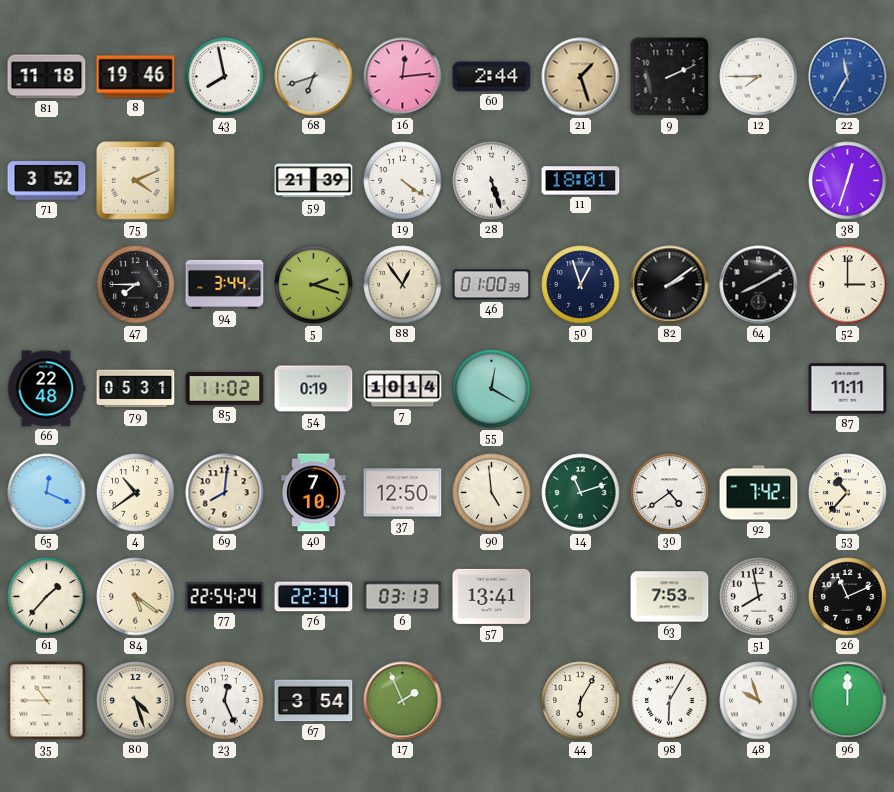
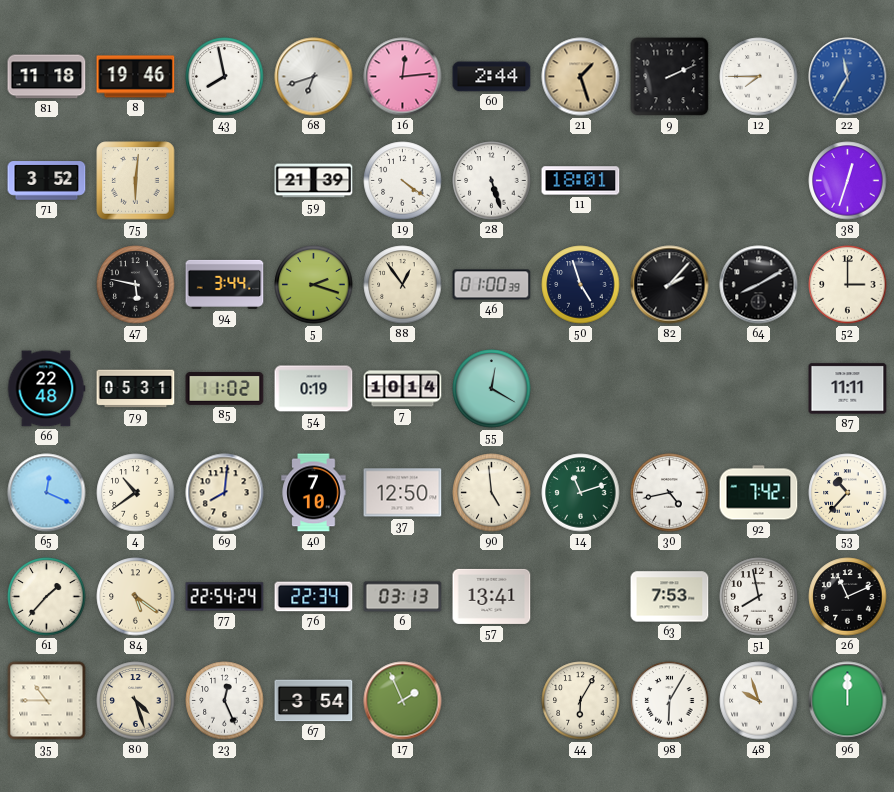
75: 4:11 -> 6:01 (136, 181)
47: 7:45 -> 5:47 (136, 285)
50: 12:57 -> 4:57 (581, 285)
82: 2:09 -> 2:07 (670, 285)
30: 4:39 -> 4:43 (670, 493)
